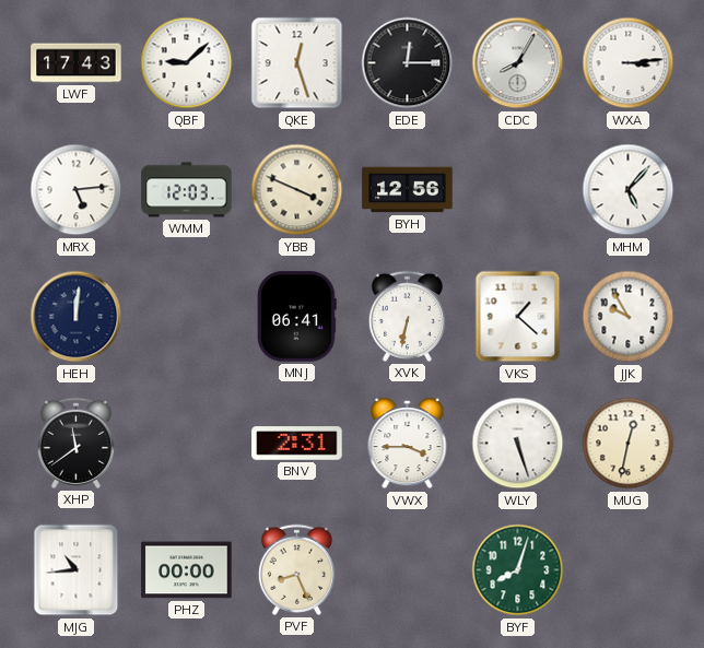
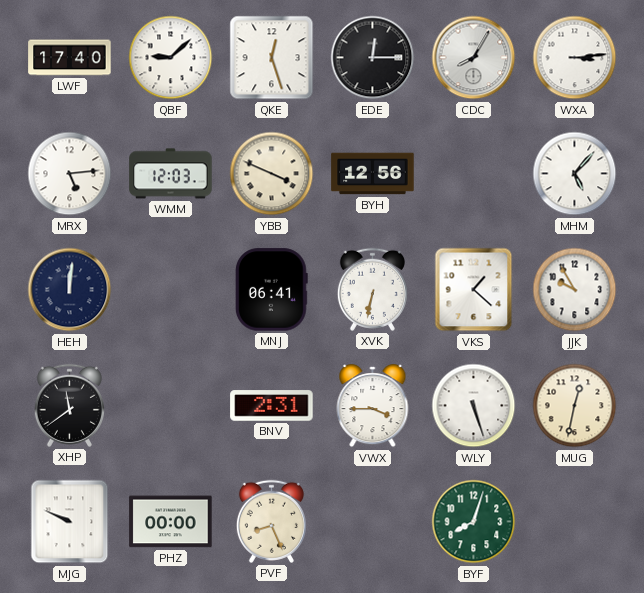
LWF: 17:43 -> 17:40 (70, 58)
MJG: 10:44 -> 9:49 (70, 522)
